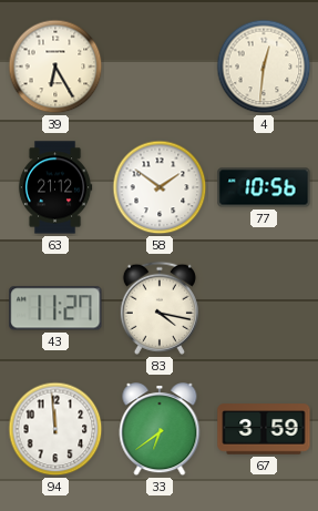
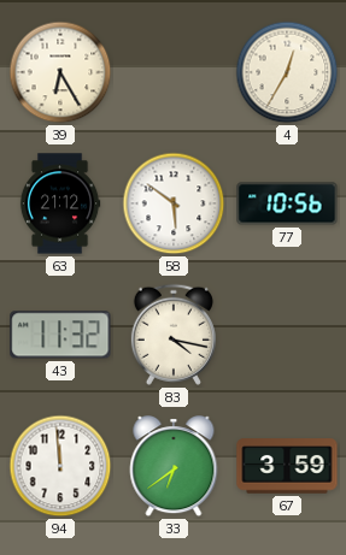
4: 12:31 -> 12:35 (287, 72)
58: 1:51 -> 5:51 (174, 203)
43: 11:27 -> 11:32 (60, 335)
